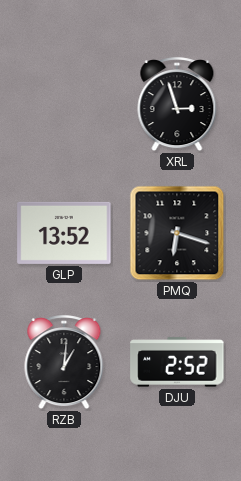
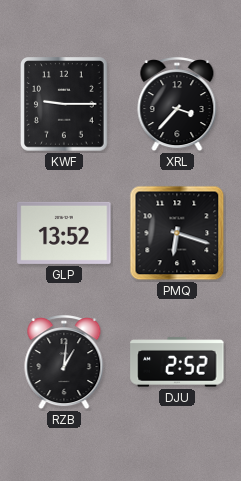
KWF: none -> 9:15 (64, 104)
XRL: 2:57 -> 3:37 (177, 105)
